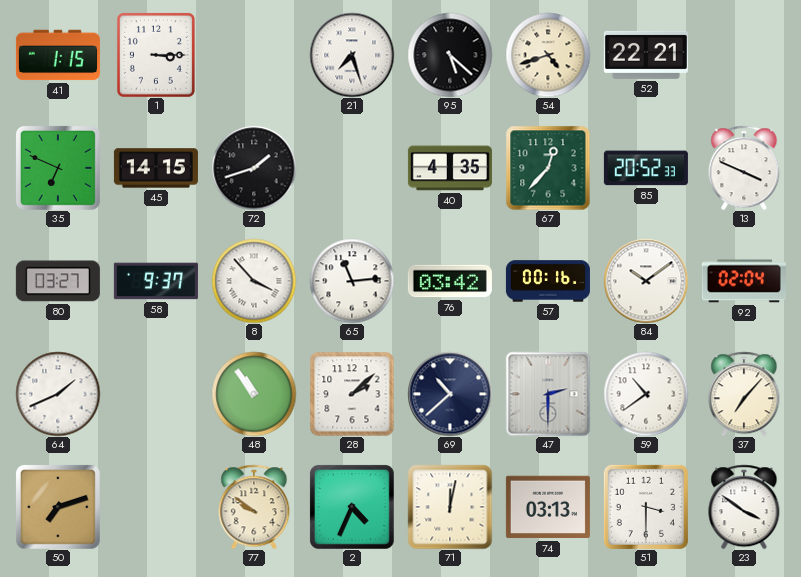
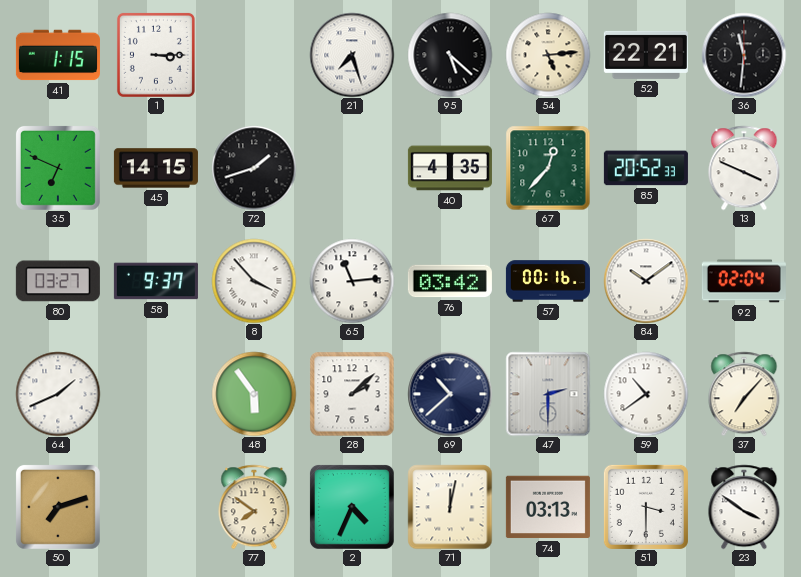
54: 4:42 -> 5:14 (548, 55)
36: none -> 11:31 (744, 55)
48: 10:54 -> 5:54 (254, 394)
77: 9:51 -> 7:51 (254, 507)
